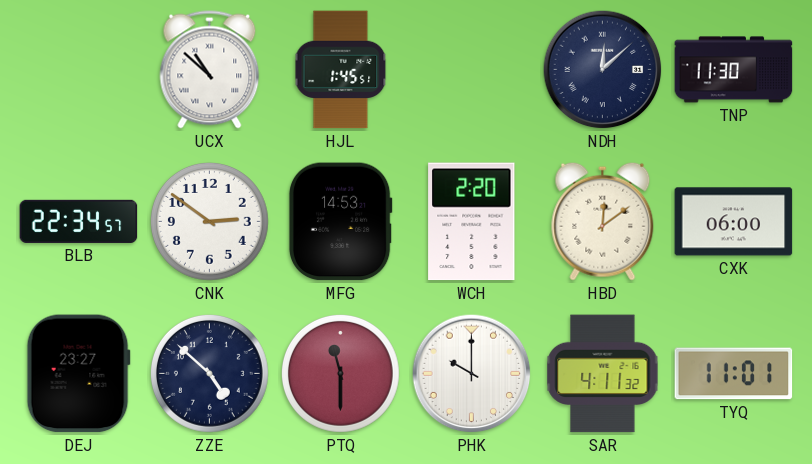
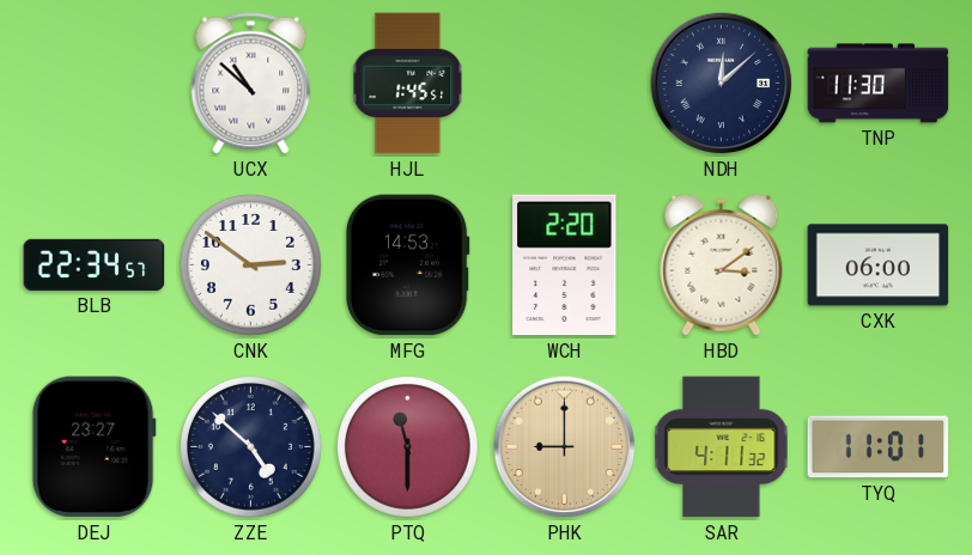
HBD: 12:09 -> 3:09 (722, 264)
PHK: 10:00 -> 9:00 (565, 447)
PHK dial: white -> champagne (565, 447)
